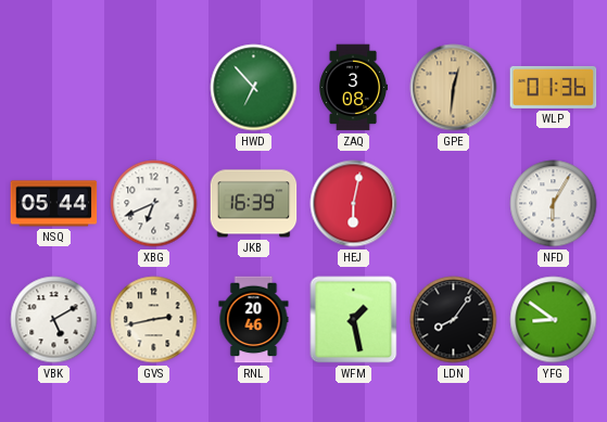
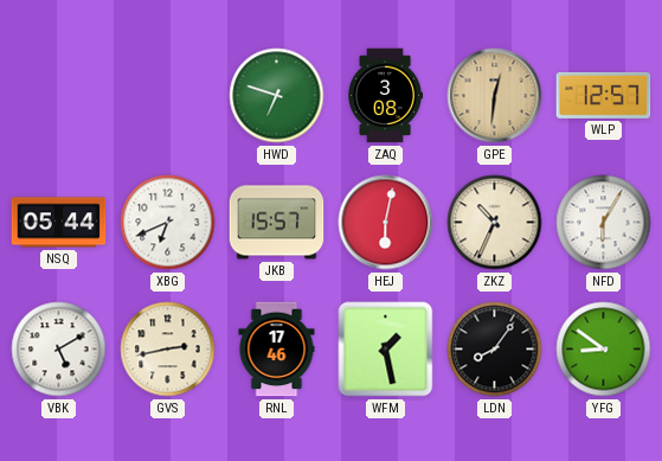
HWD: 6:53 -> 6:48 (277, 96)
WLP: 01:36 -> 12:57 (604, 95)
JKB: 16:39 -> 15:57 (277, 223)
ZKZ: none -> 10:34 (495, 223)
RNL: 20:46 -> 17:46 (277, 350)
